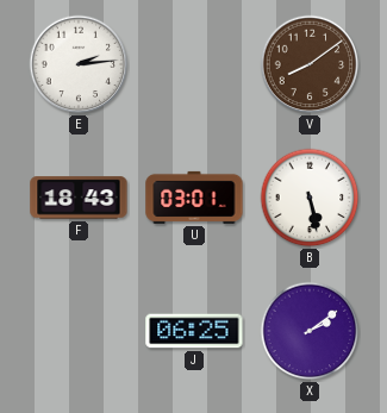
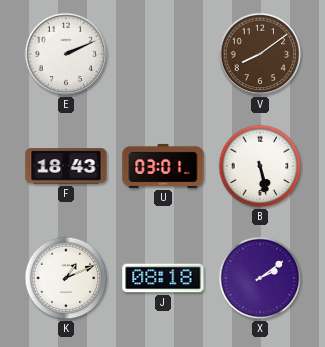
E: 2:14 -> 2:11 (66, 54)
K: none -> 1:11 (66, 278)
J: 06:25 -> 08:18 (163, 278)
